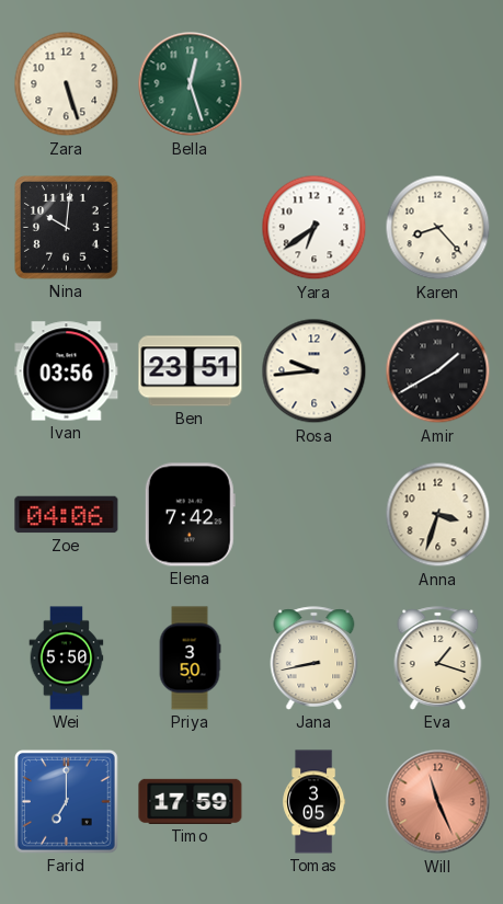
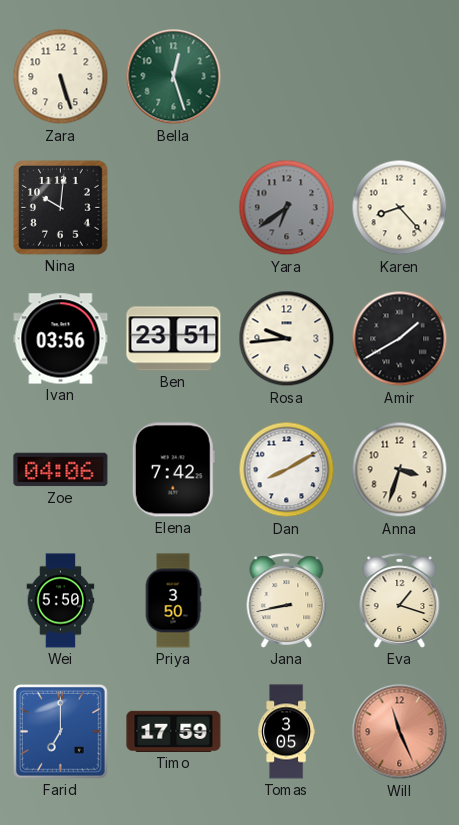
Yara dial: white -> grey (287, 208)
Dan: none -> 8:10 (287, 470)
